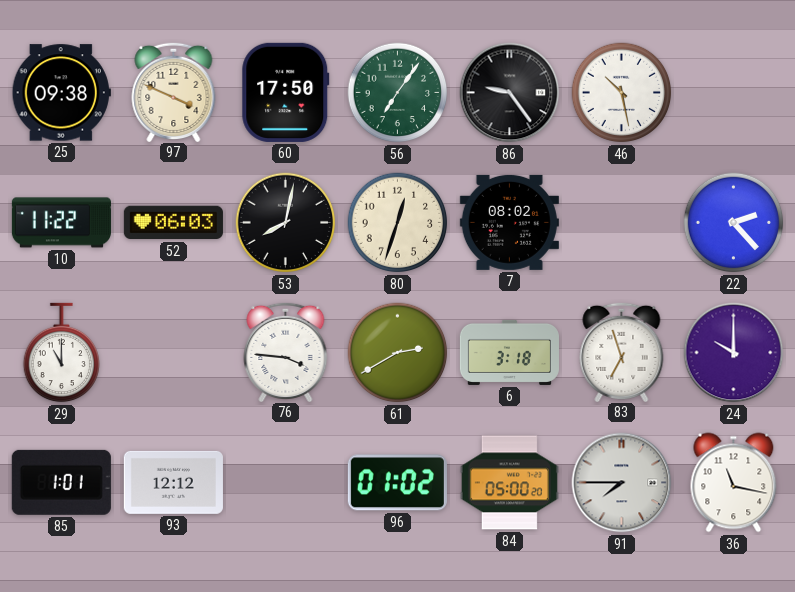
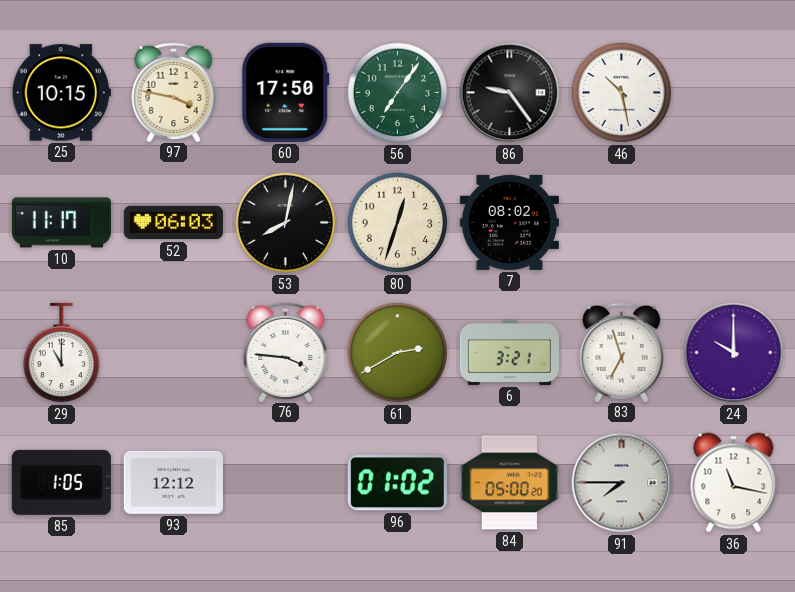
25: 09:38 -> 10:15 (61, 93)
97: 3:49 -> 3:47 (174, 91)
10: 11:22 -> 11:17 (61, 223)
22: 2:23 -> none (734, 223)
6: 3:18 -> 3:21 (509, 352)
85: 1:01 -> 1:05 (61, 482)
